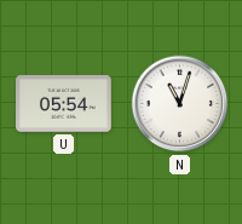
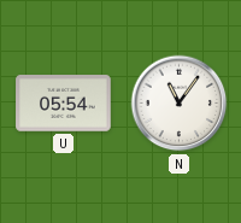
N: 11:03 -> 11:06 (180, 104)
